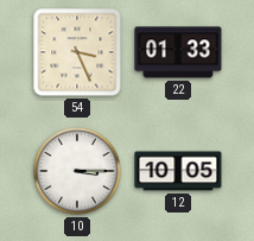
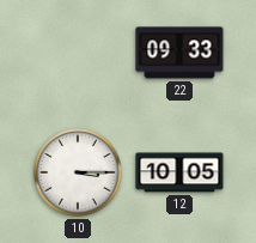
54: 3:26 -> none (77, 52)
22: 01:33 -> 09:33 (179, 53)
